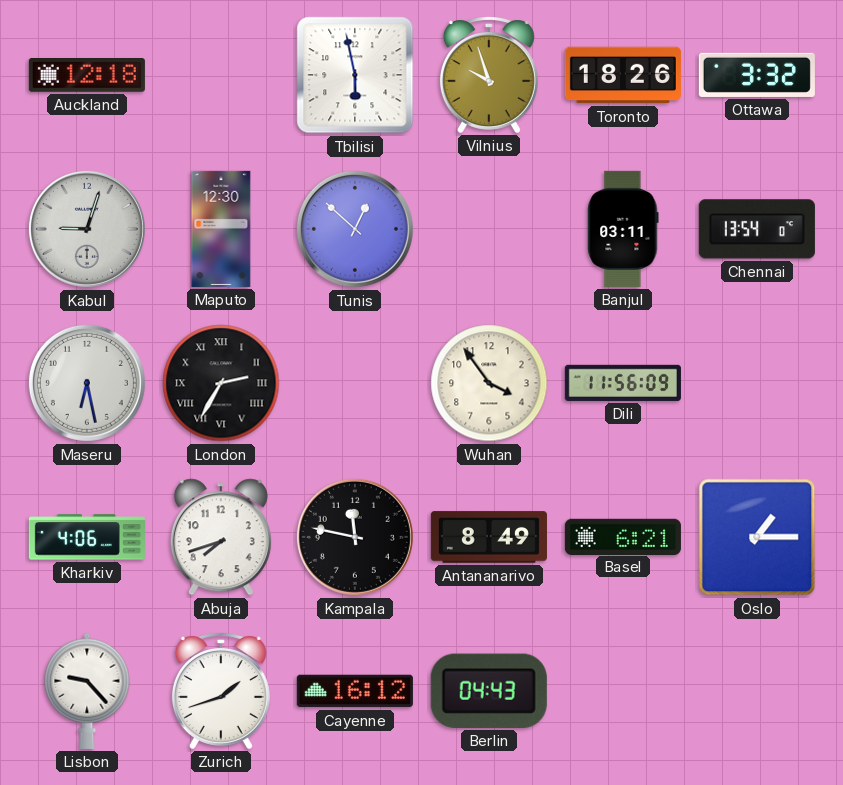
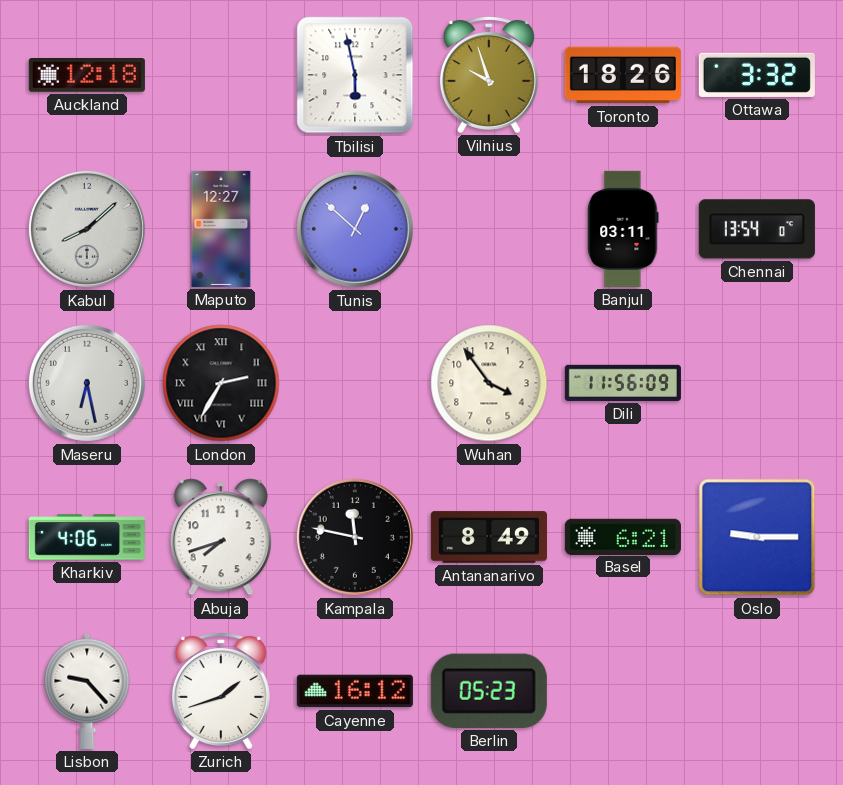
Kabul: 9:03 -> 8:08 (87, 229)
Maputo: 12:30 -> 12:27 (221, 229)
Oslo: 1:15 -> 9:15 (757, 537)
Berlin: 04:43 -> 05:23 (489, 691)
